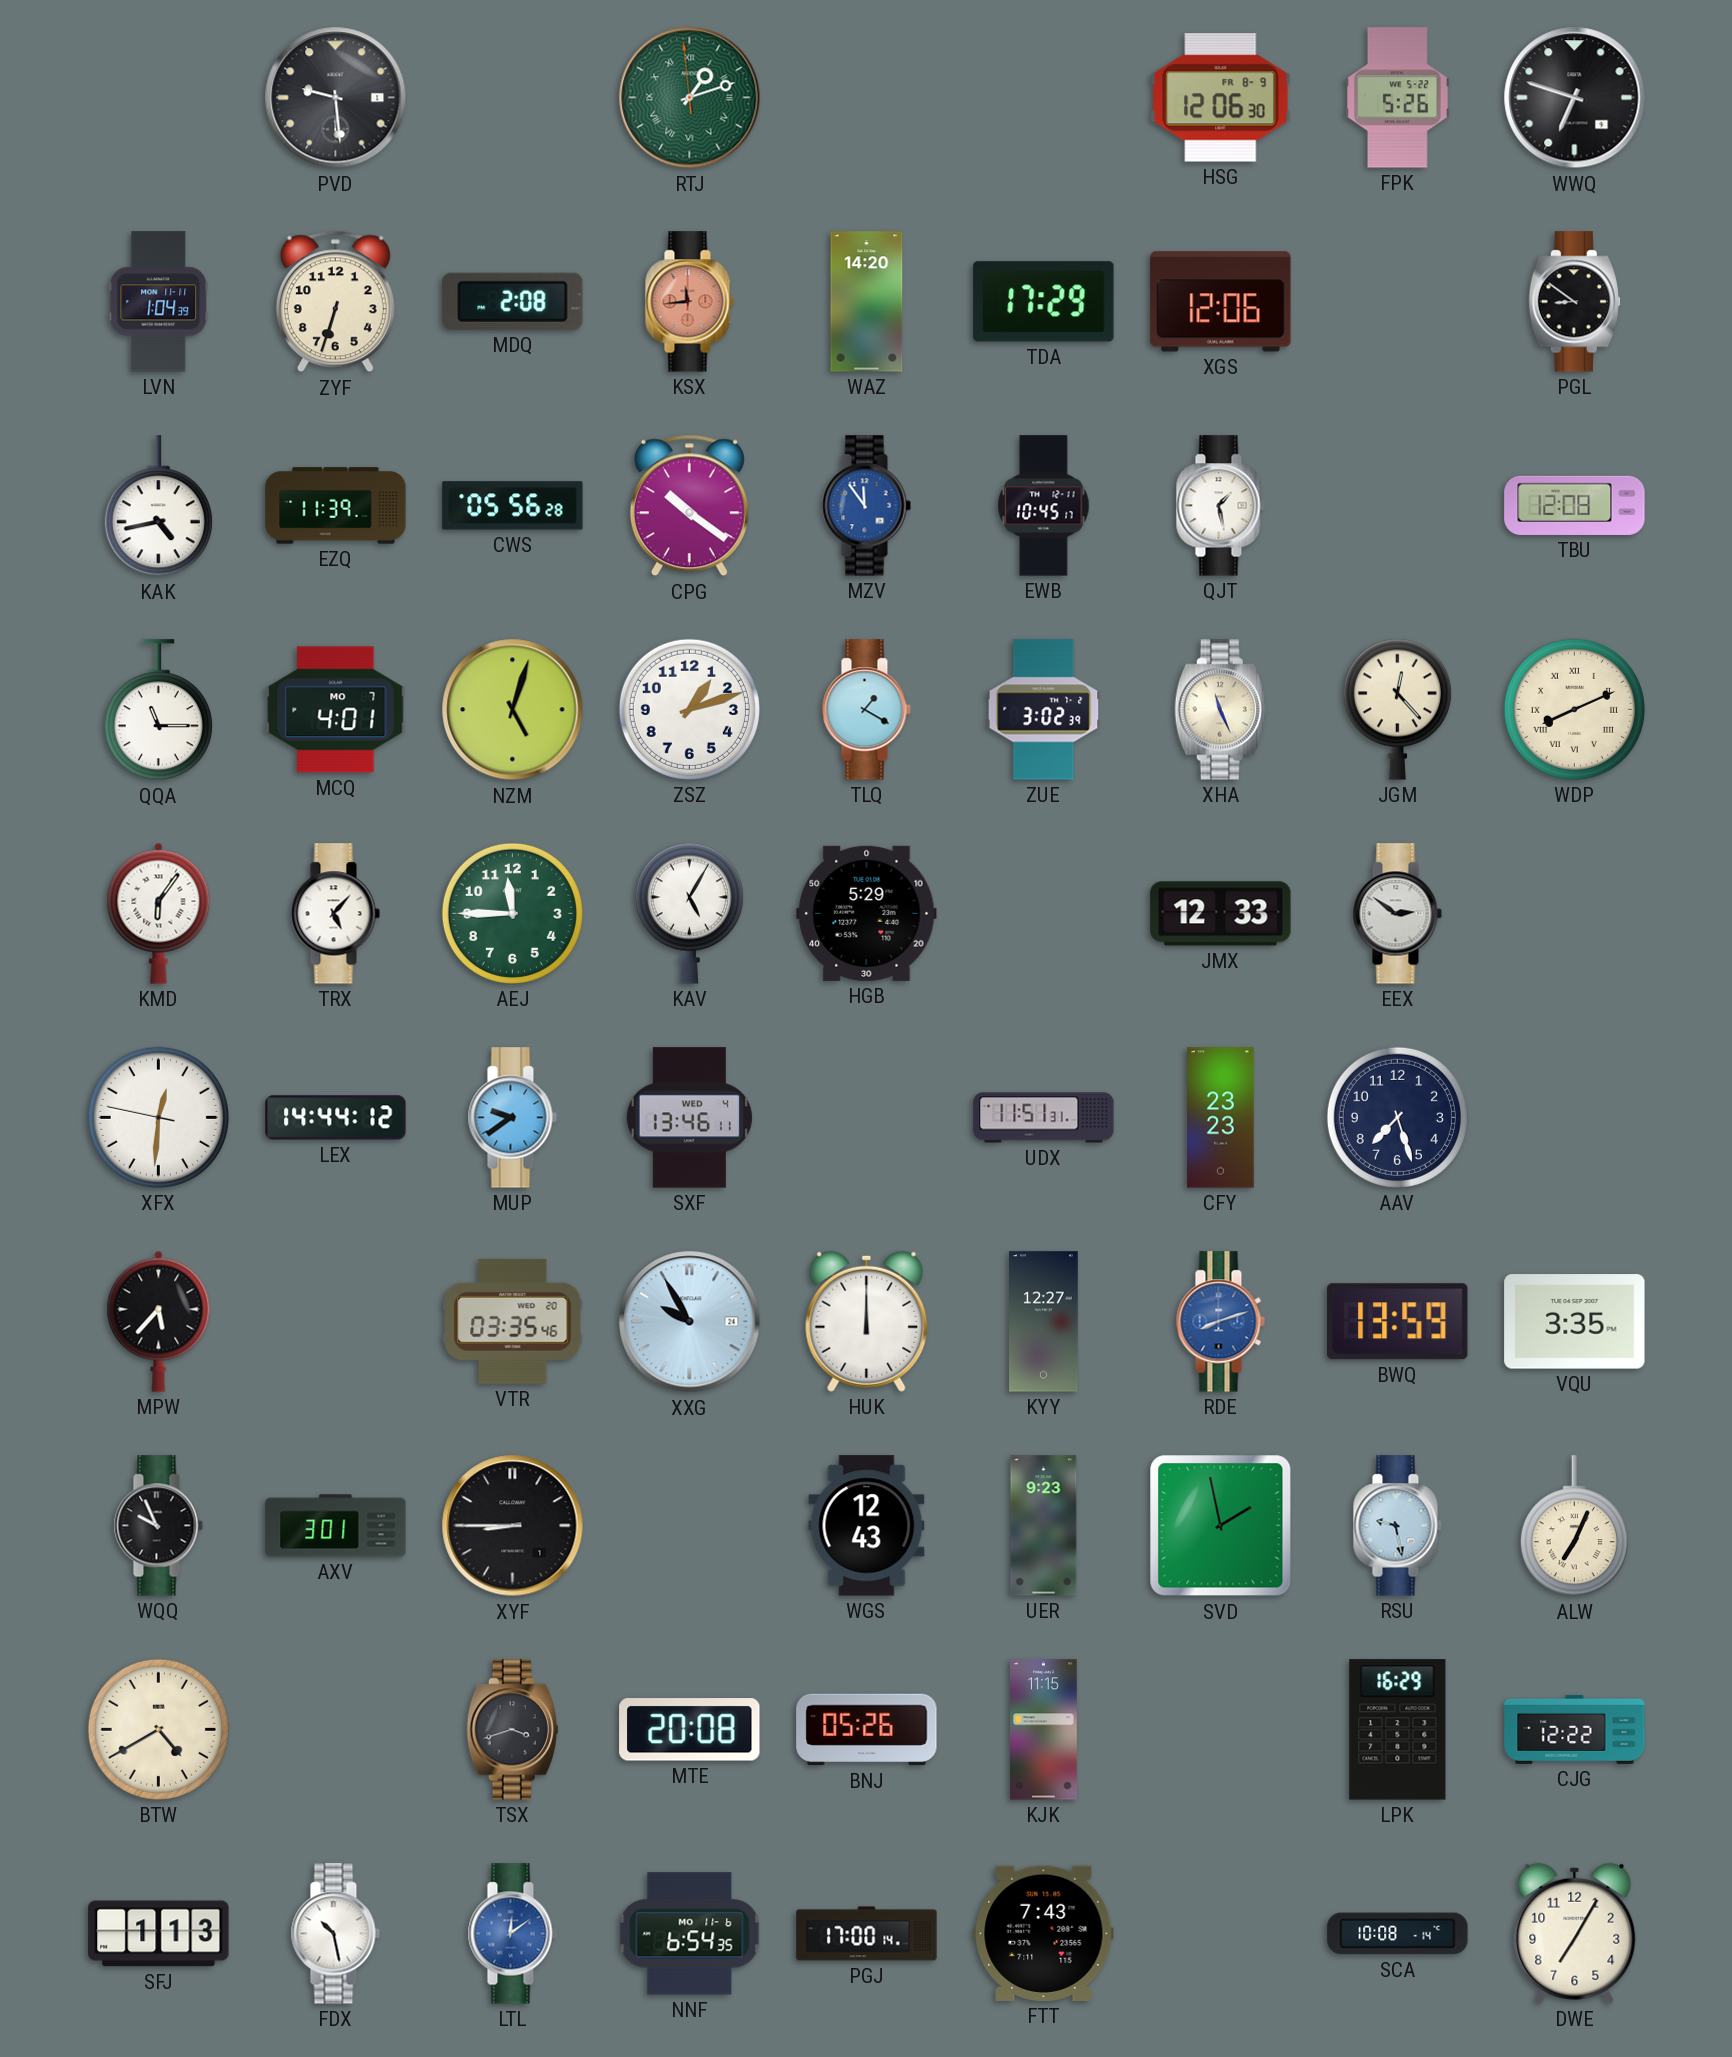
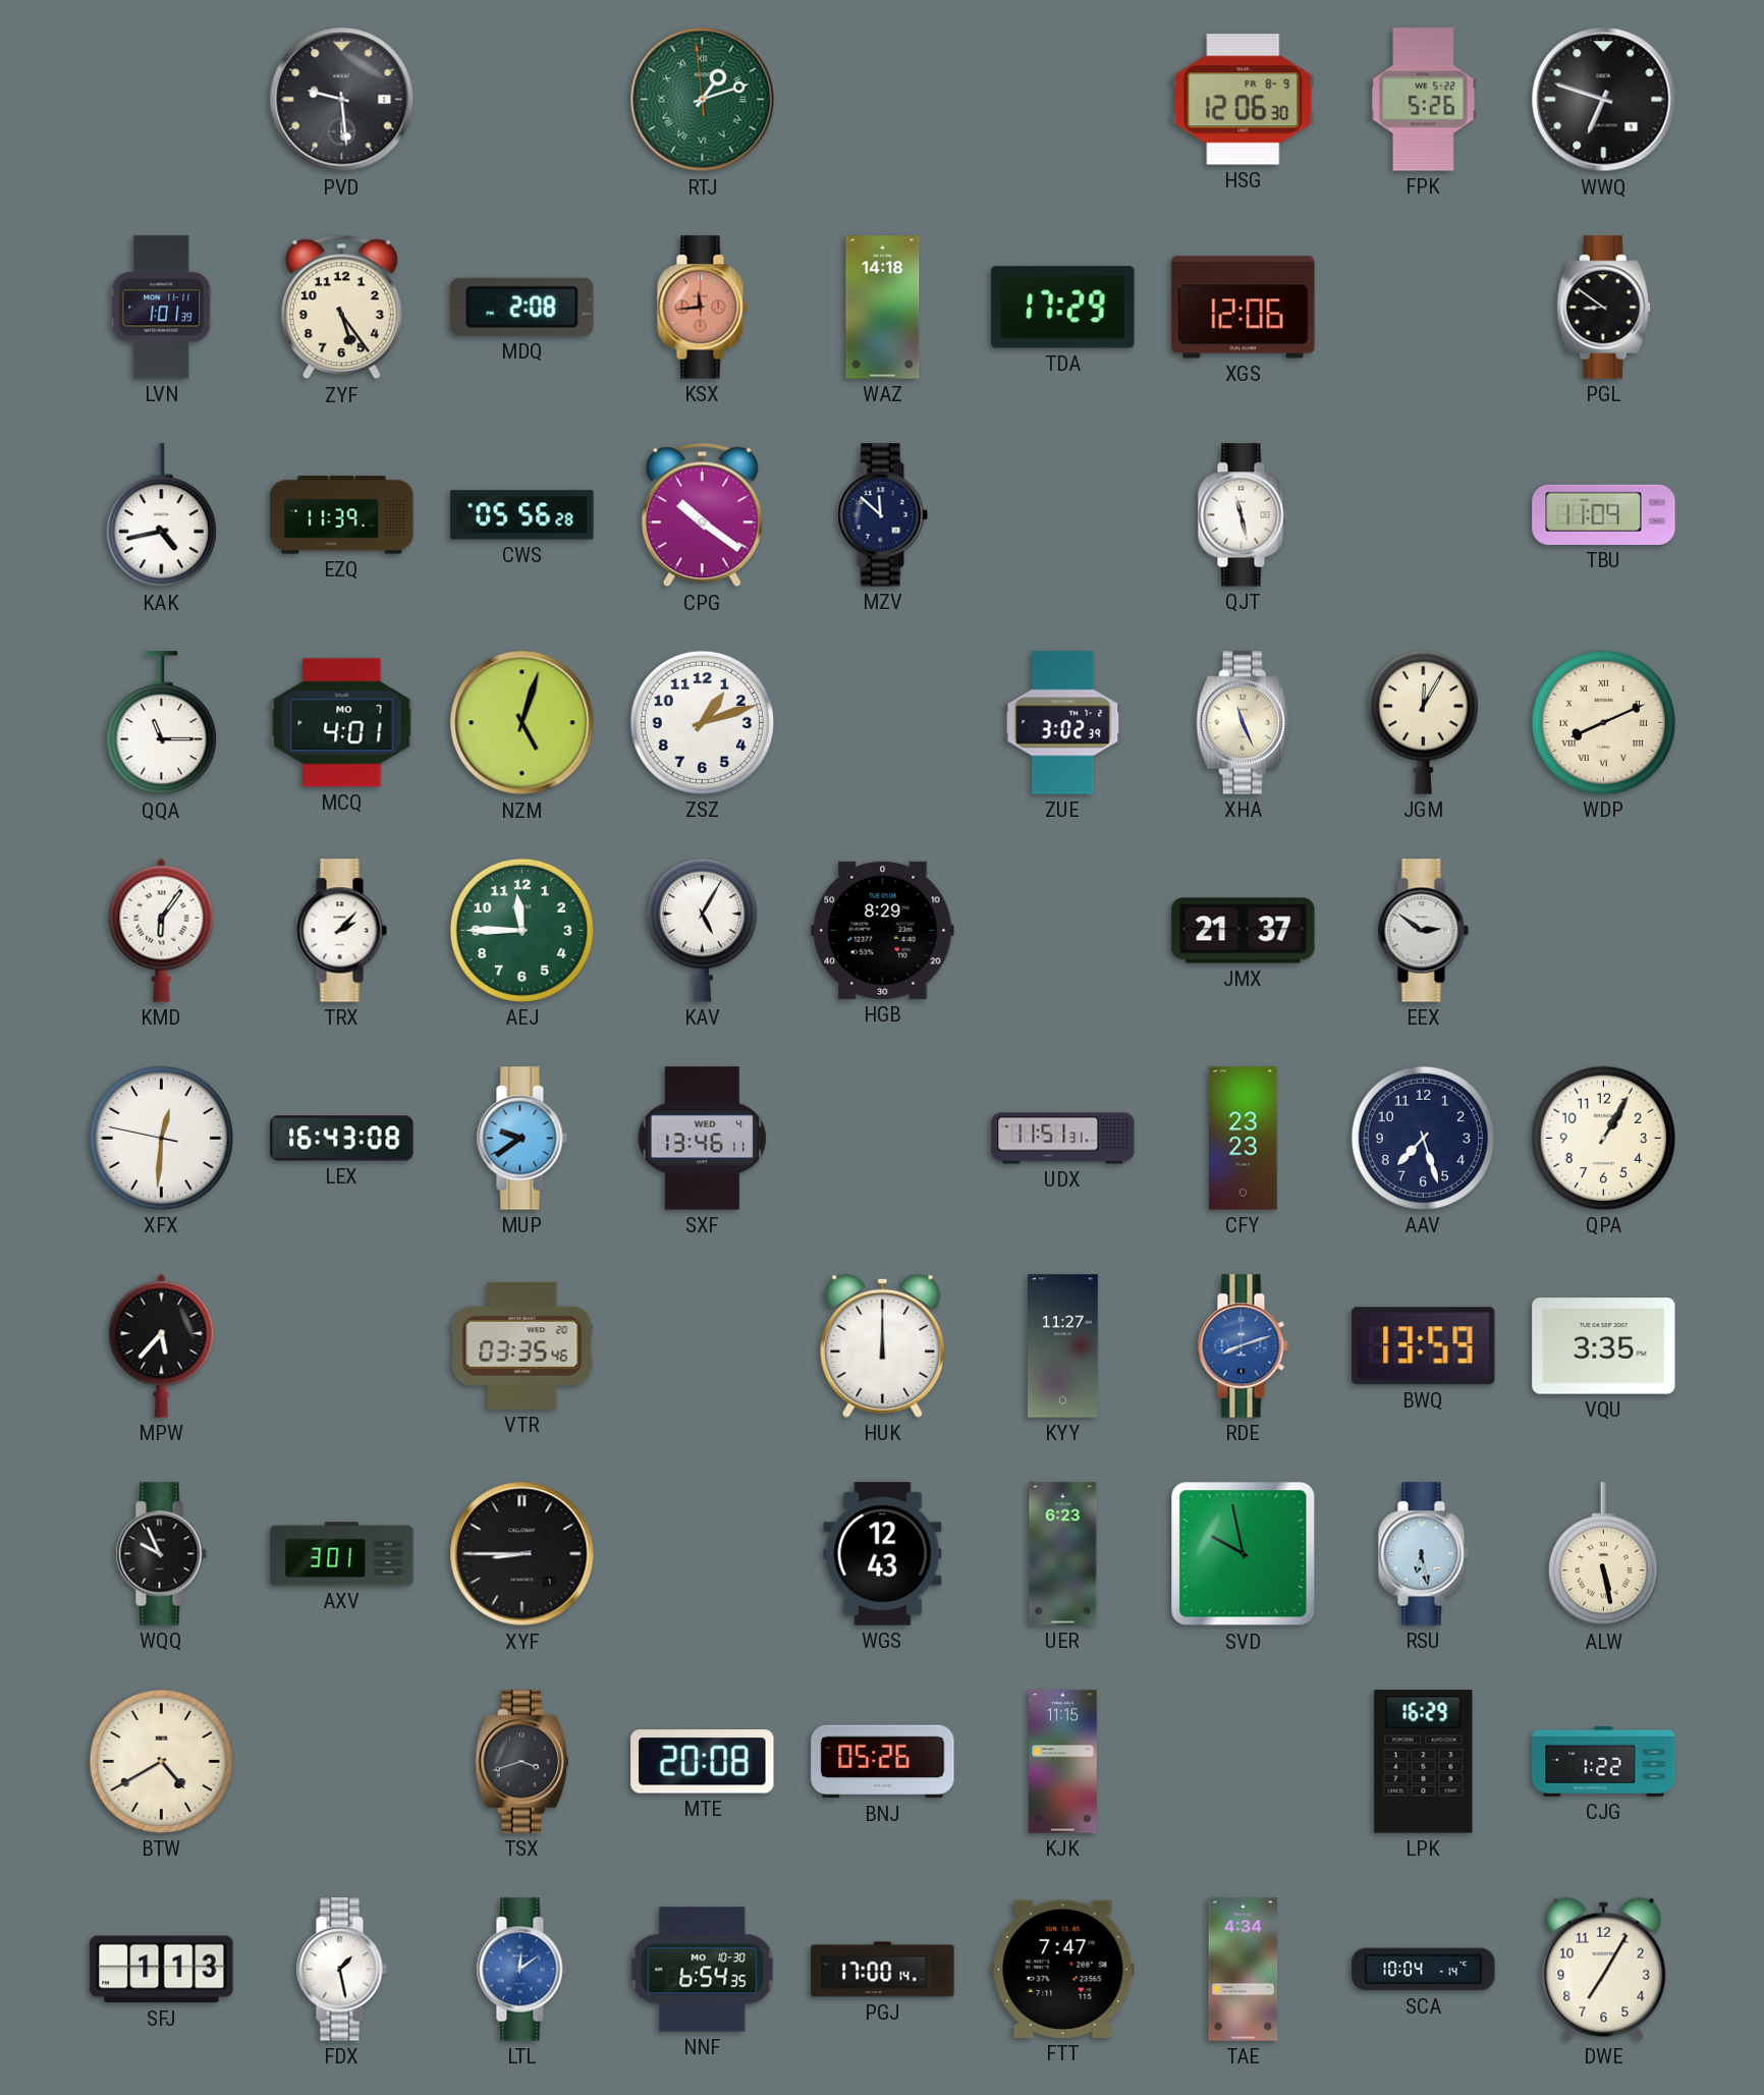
LVN: 1:04 -> 1:01 (162, 308)
ZYF: 6:33 -> 5:24 (341, 308)
WAZ: 14:20 -> 14:18 (883, 308)
MZV: 11:54 -> 11:52 (882, 515)
MZV dial: blue -> navy (882, 515)
EWB: 10:45 -> none (1044, 506)
QJT: 1:28 -> 11:28 (1243, 515)
TBU: 12:08 -> 11:09 (1604, 514)
TLQ: 1:20 -> none (866, 710)
JGM: 12:23 -> 12:05 (1423, 722)
TRX: 5:07 -> 2:07 (341, 931)
HGB: 5:29 -> 8:29 (883, 930)
JMX: 12:33 -> 21:37 (1244, 931)
LEX: 14:44 -> 16:43 (342, 1139)
QPA: none -> 1:05 (1603, 1138)
XXG: 9:55 -> none (690, 1322)
KYY: 12:27 -> 11:27 (1063, 1346)
UER: 9:23 -> 6:23 (1063, 1554)
SVD: 1:58 -> 9:58 (1244, 1554)
RSU: 9:28 -> 6:28 (1423, 1554)
ALW: 7:04 -> 5:28 (1603, 1554)
CJG: 12:22 -> 1:22 (1604, 1761)
FDX: 10:28 -> 1:28 (341, 1970)
NNF date: MO 11-6 -> MO 10-30 (703, 1970)
FTT: 7:43 -> 7:47 (1063, 1969)
TAE: none -> 4:34 (1244, 1970)
SCA: 10:08 -> 10:04 (1424, 1970)
